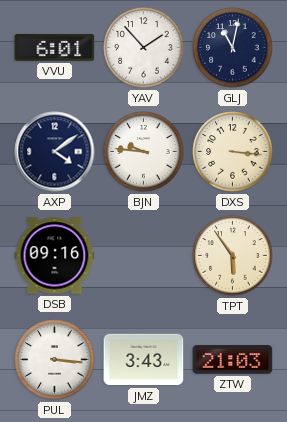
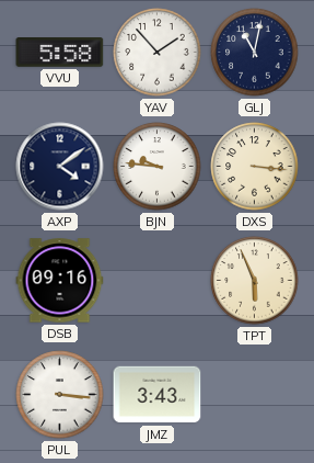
VVU: 6:01 -> 5:58 (60, 53)
TPT: 5:54 -> 5:56 (255, 281)
ZTW: 21:03 -> none (233, 360)
